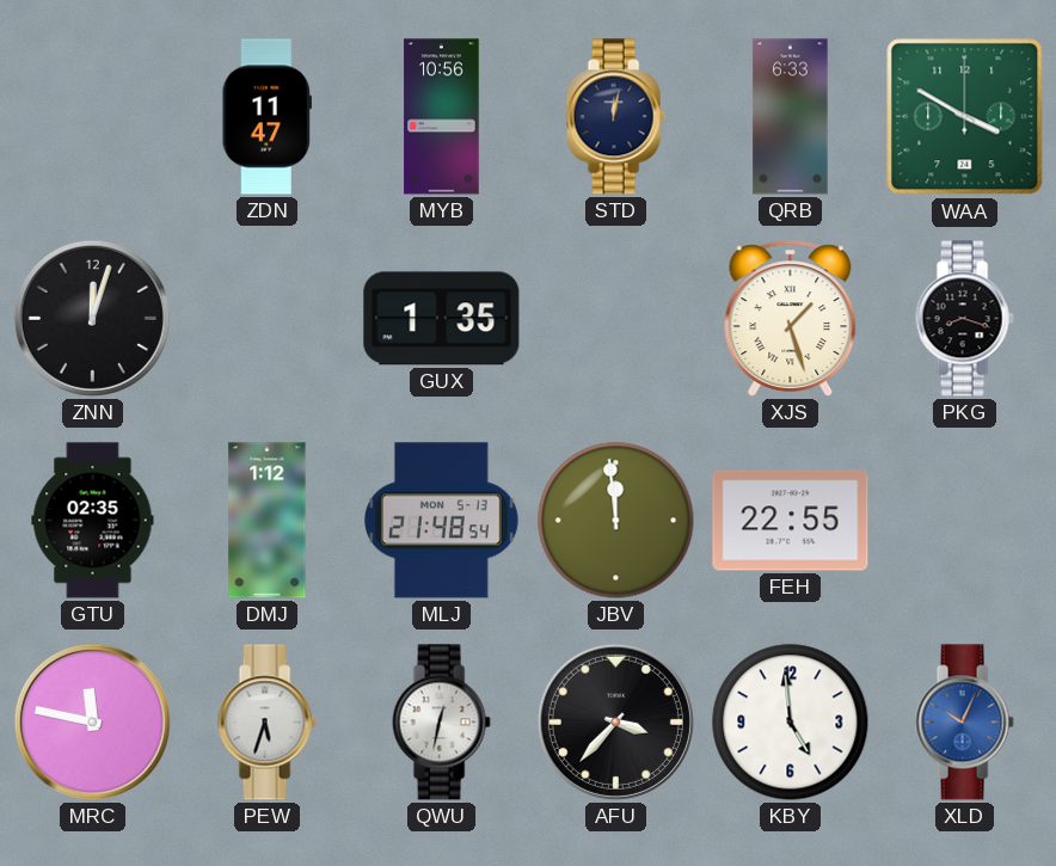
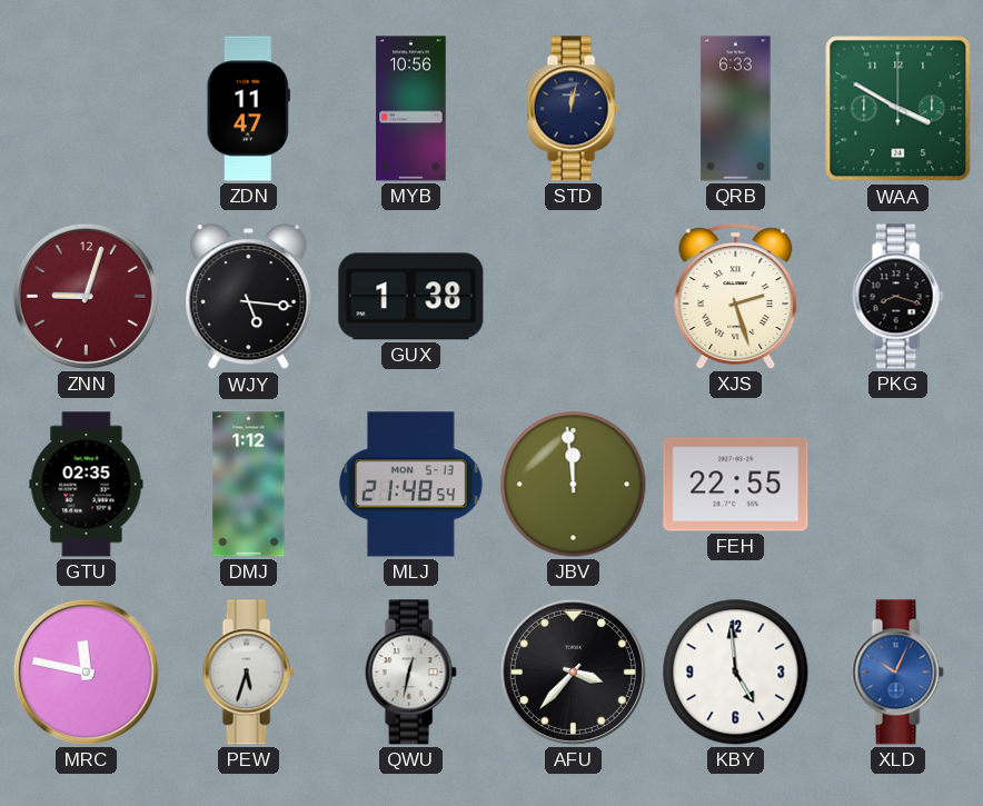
ZNN: 12:03 -> 9:03 (86, 296)
ZNN dial: black -> burgundy (86, 296)
WJY: none -> 5:16 (249, 297)
GUX: 1:35 -> 1:38 (411, 297)
XJS: 1:27 -> 2:27 (736, 297)
